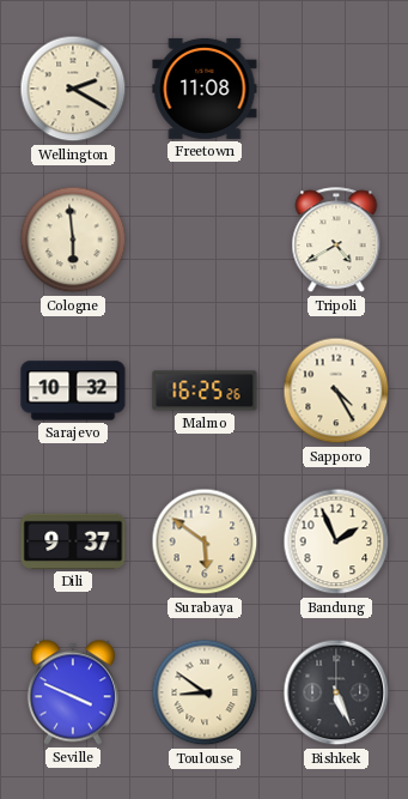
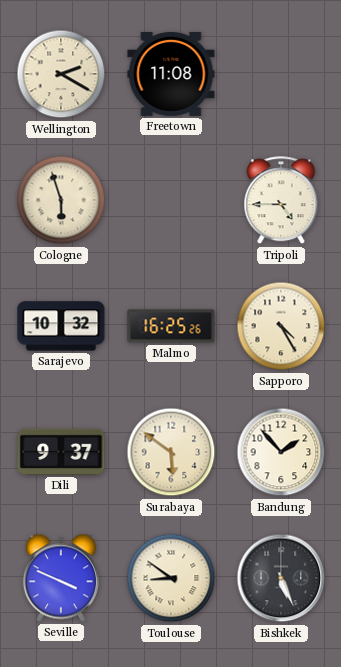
Cologne: 5:59 -> 5:57 (61, 200)
Tripoli: 4:40 -> 4:45 (281, 201)
Bandung: 1:56 -> 1:53 (281, 452)
